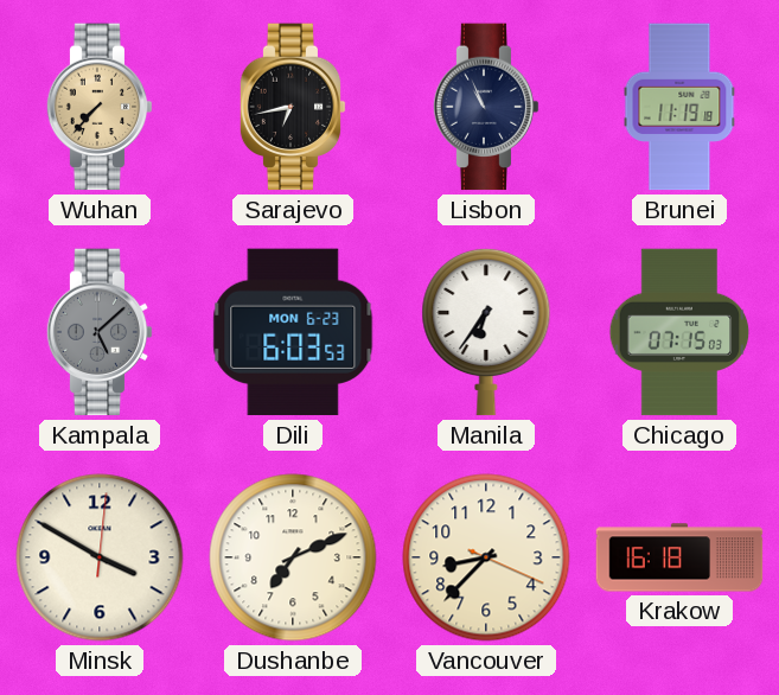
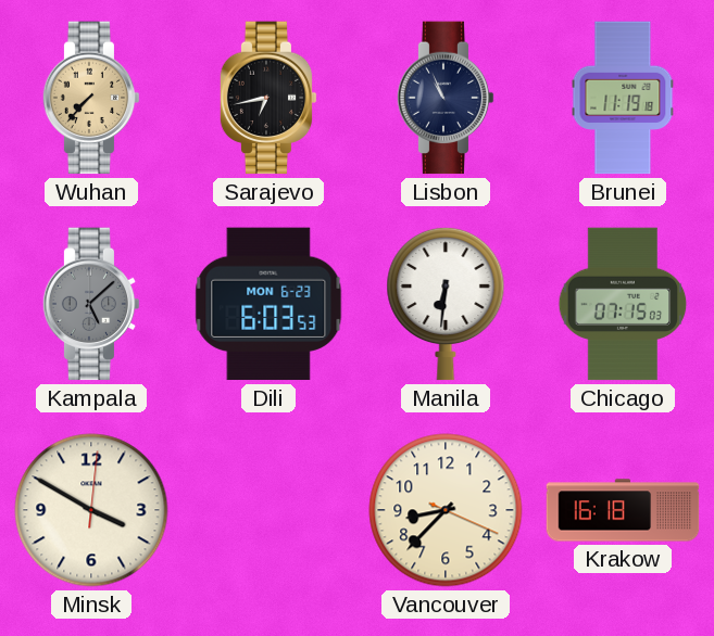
Manila: 6:36 -> 6:31 (446, 304)
Dushanbe: 7:11 -> none (293, 557)
